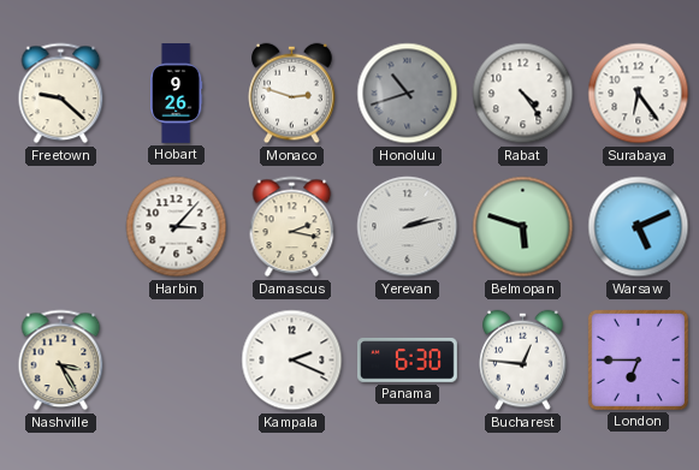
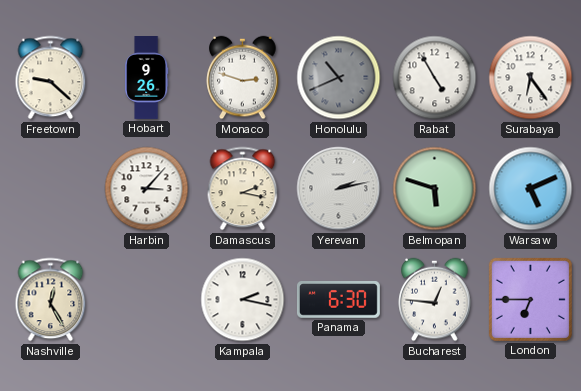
Honolulu: 10:42 -> 10:41 (339, 78)
Rabat: 4:24 -> 4:55 (435, 78)
Nashville: 3:25 -> 12:25 (51, 300)
Kampala: 2:19 -> 2:17 (243, 300)
